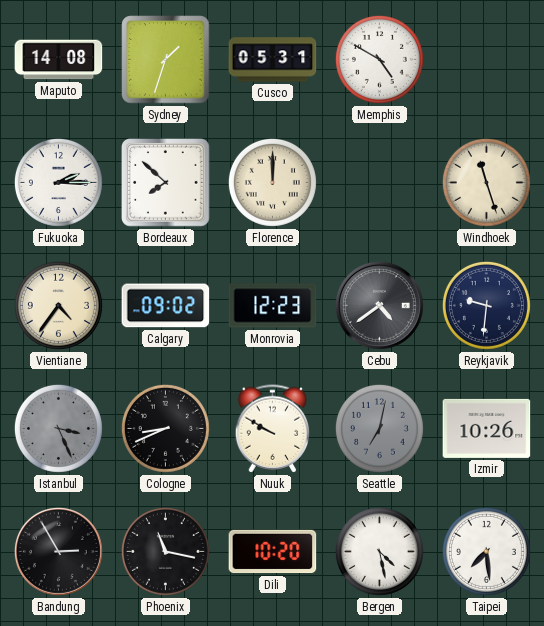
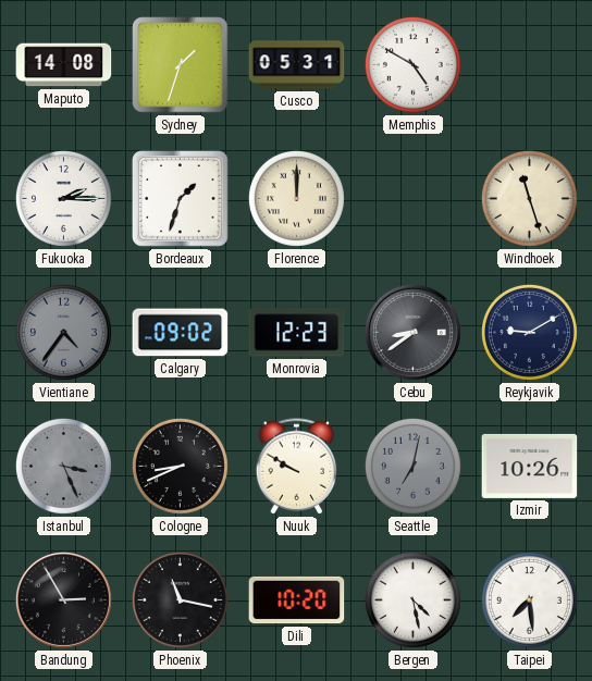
Bordeaux: 7:52 -> 1:33 (181, 199)
Vientiane dial: cream -> grey (63, 332)
Cebu: 4:39 -> 8:39 (412, 332)
Reykjavik: 9:31 -> 9:10 (529, 332)
